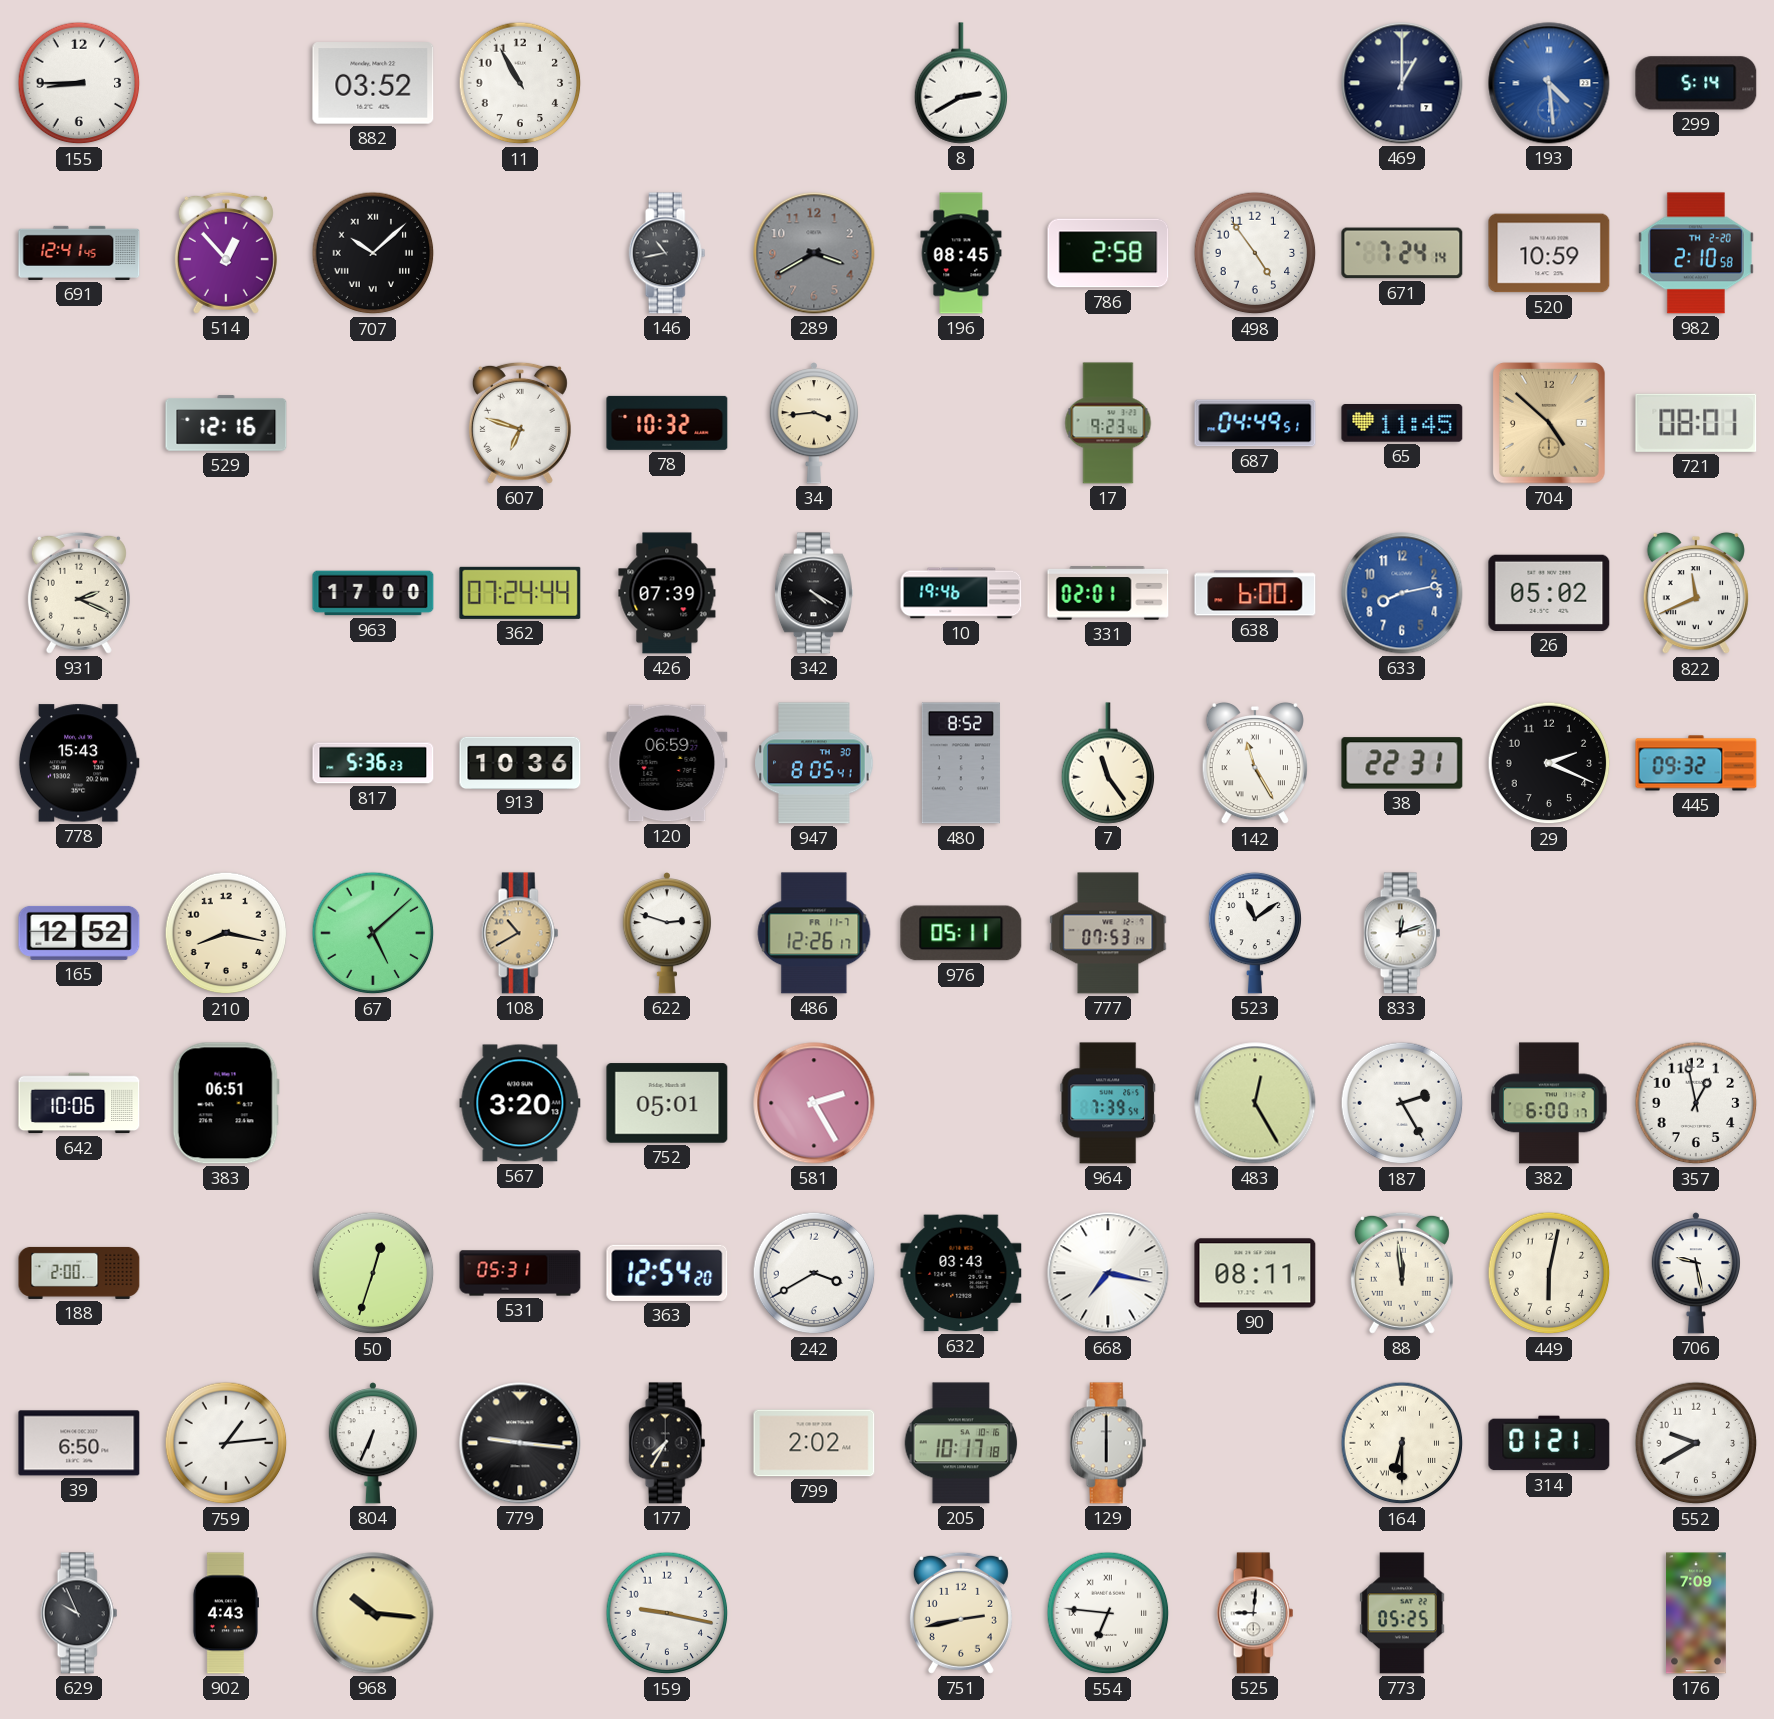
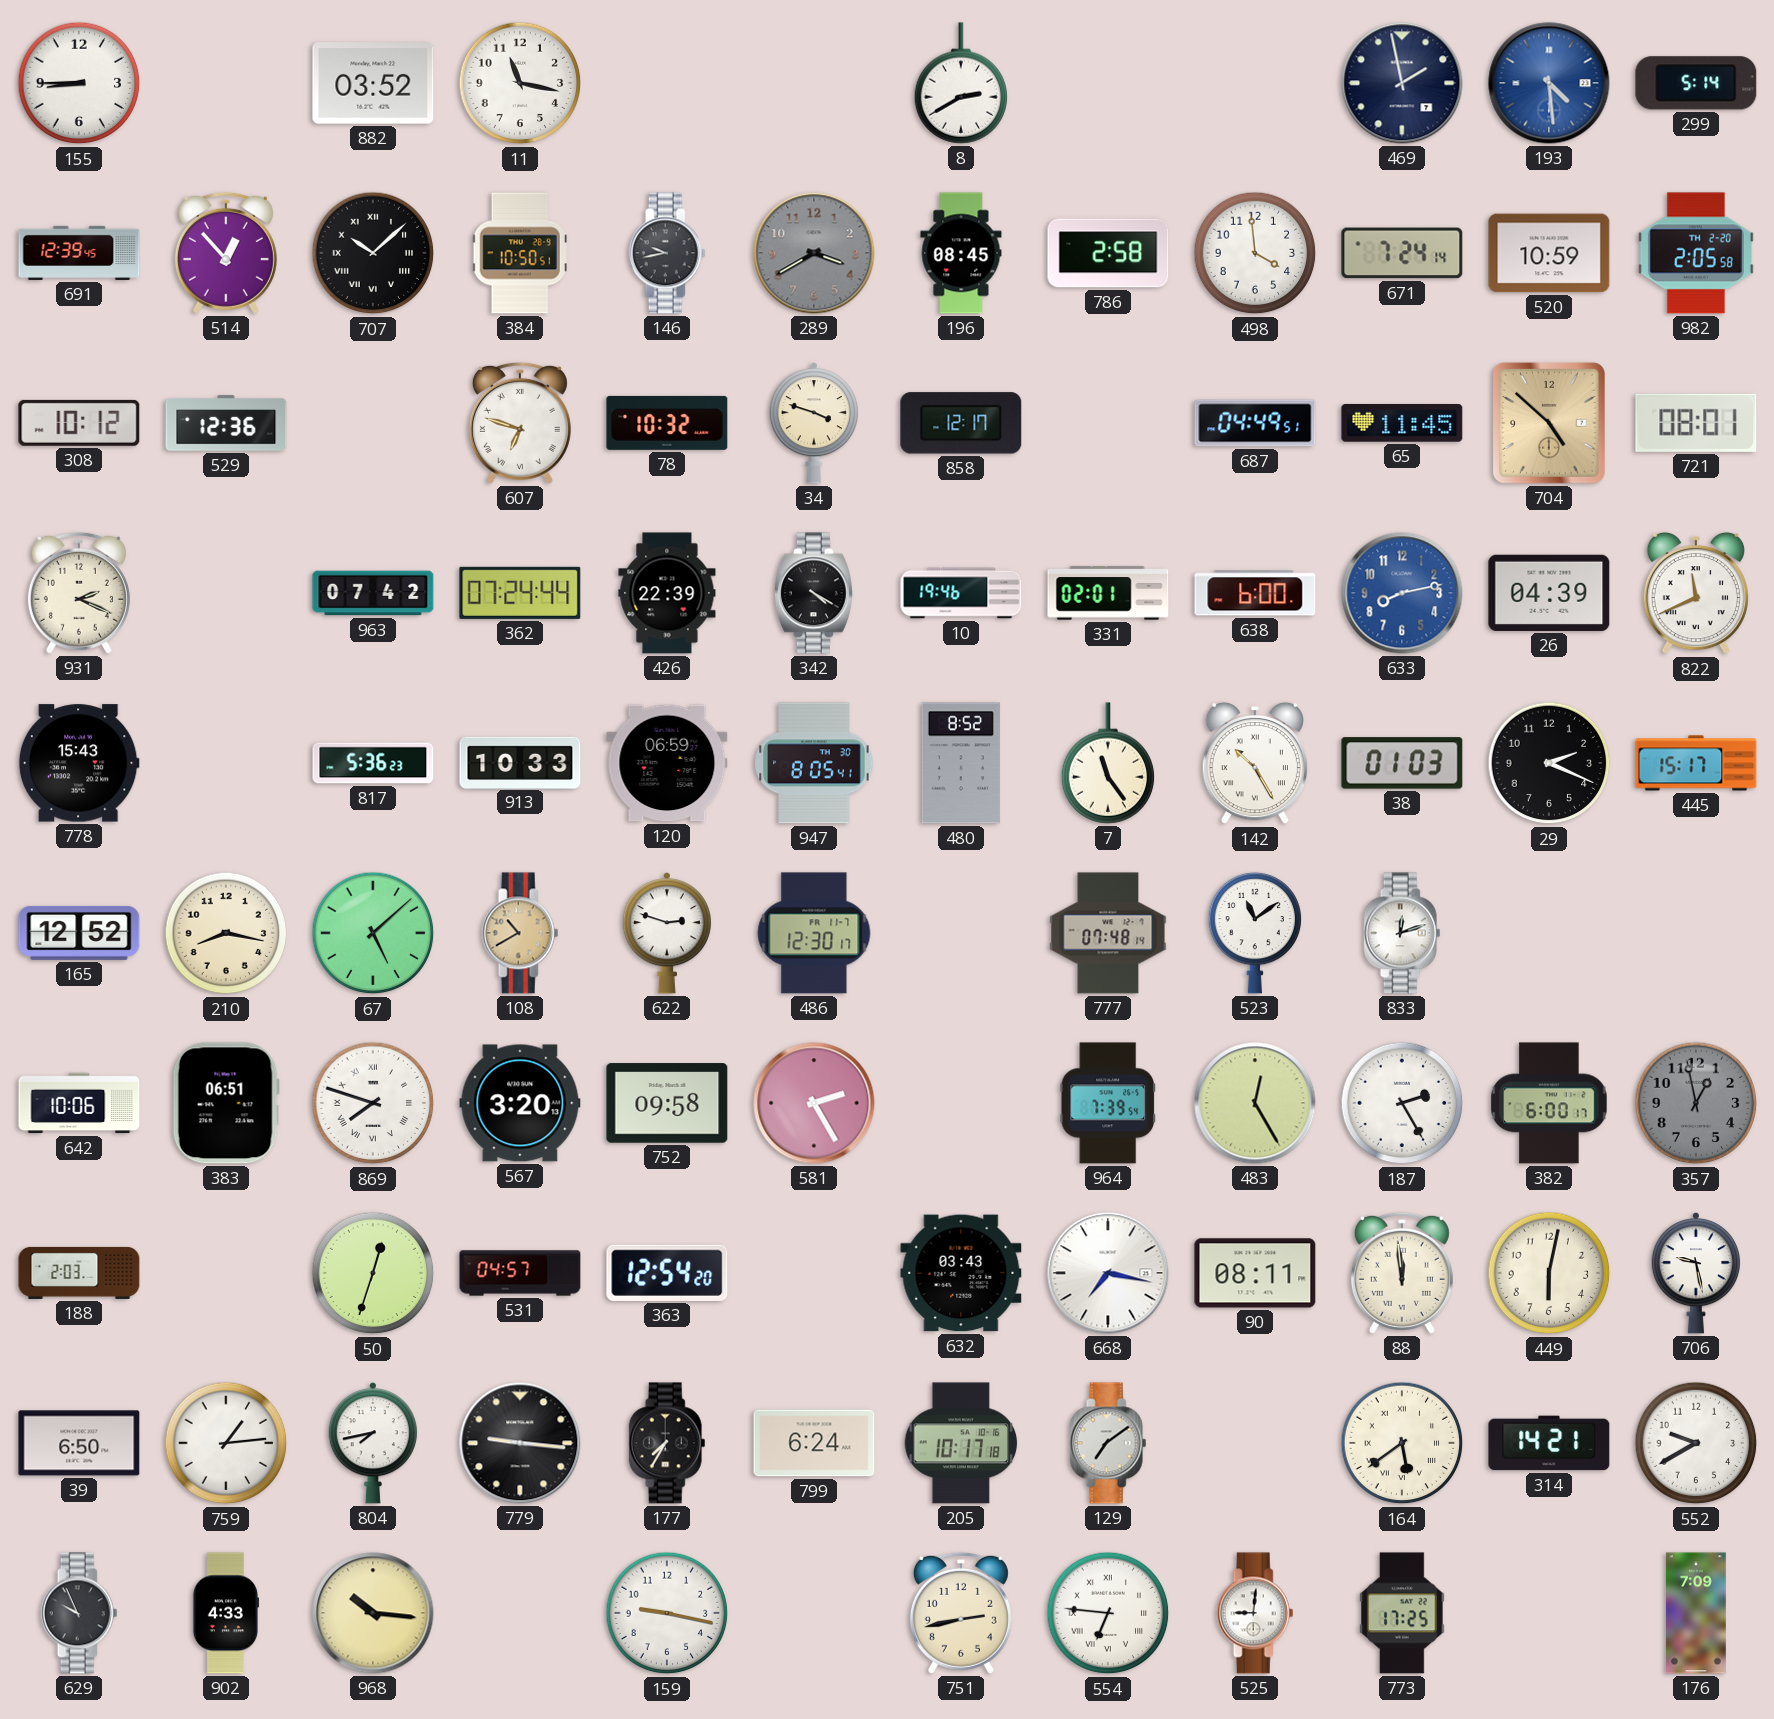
11: 10:55 -> 11:17 (520, 83)
469: 1:00 -> 1:58 (1402, 83)
691: 12:41 -> 12:39 (79, 253)
384: none -> 10:50 (520, 253)
146: 10:43 -> 9:43 (667, 253)
498: 4:54 -> 3:59 (1255, 253)
982: 2:10 -> 2:05 (1696, 253)
308: none -> 10:12 (79, 423)
529: 12:16 -> 12:36 (226, 423)
34: 3:44 -> 3:48 (813, 423)
858: none -> 12:17 (961, 423)
17: 9:23 -> none (1108, 423)
963: 17:00 -> 07:42 (373, 593)
426: 07:39 -> 22:39 (667, 593)
26: 05:02 -> 04:39 (1549, 593)
913: 10:36 -> 10:33 (520, 762)
142: 11:25 -> 10:25 (1255, 763)
38: 22:31 -> 01:03 (1402, 763)
445: 09:32 -> 15:17 (1696, 763)
486: 12:26 -> 12:30 (814, 933)
976: 05:11 -> none (961, 933)
777: 07:53 -> 07:48 (1108, 933)
869: none -> 7:48 (373, 1103)
752: 05:01 -> 09:58 (667, 1103)
357 dial: white -> grey (1696, 1103)
188: 2:00 -> 2:03 (79, 1273)
531: 05:31 -> 04:57 (520, 1273)
242: 3:40 -> none (814, 1273)
804: 6:34 -> 7:43 (372, 1443)
799: 2:02 -> 6:24 (814, 1443)
129: 6:00 -> 7:09 (1108, 1443)
164: 6:30 -> 5:39 (1402, 1443)
314: 01:21 -> 14:21 (1549, 1443)
902: 4:43 -> 4:33 (225, 1613)
773: 05:25 -> 17:25 (1402, 1613)
